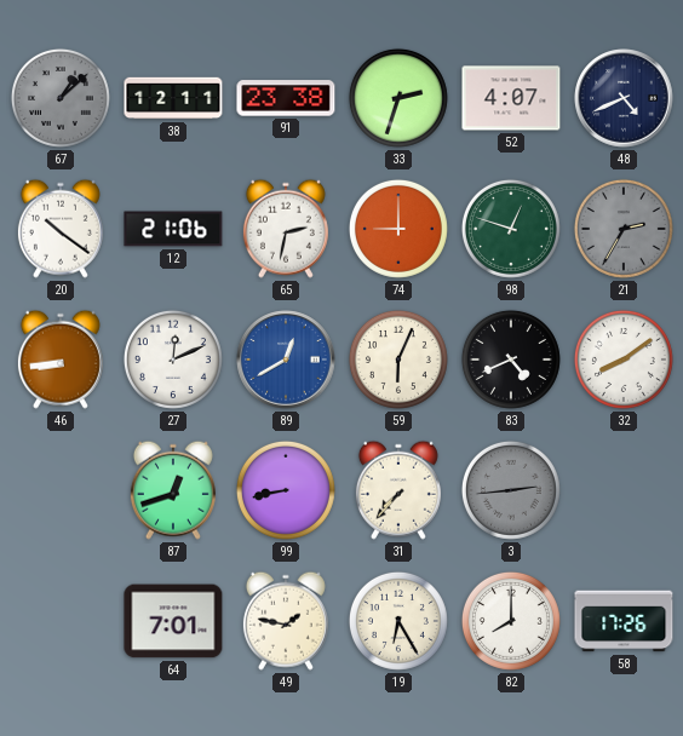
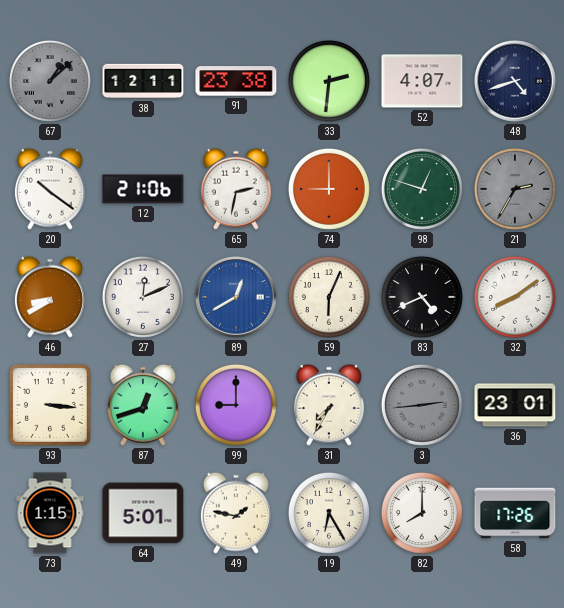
33: 2:33 -> 2:31 (329, 81)
48: 4:41 -> 4:42 (515, 81)
46: 8:44 -> 8:40 (50, 297)
93: none -> 3:16 (50, 405)
99: 8:43 -> 9:00 (236, 405)
31: 7:37 -> 7:35 (329, 405)
36: none -> 23:01 (515, 405)
73: none -> 1:15 (50, 513)
64: 7:01 -> 5:01 (143, 513)
